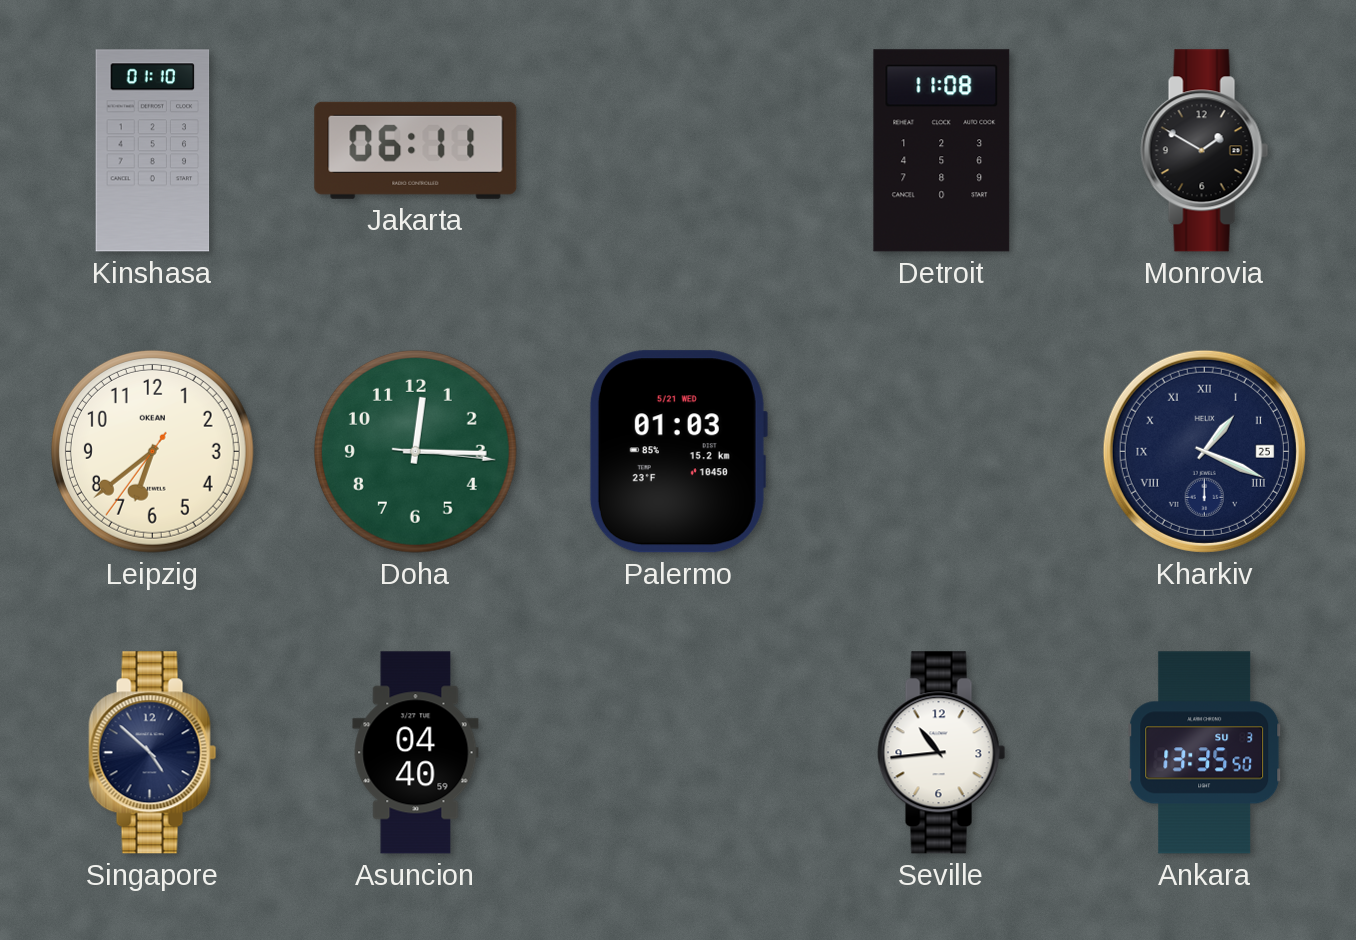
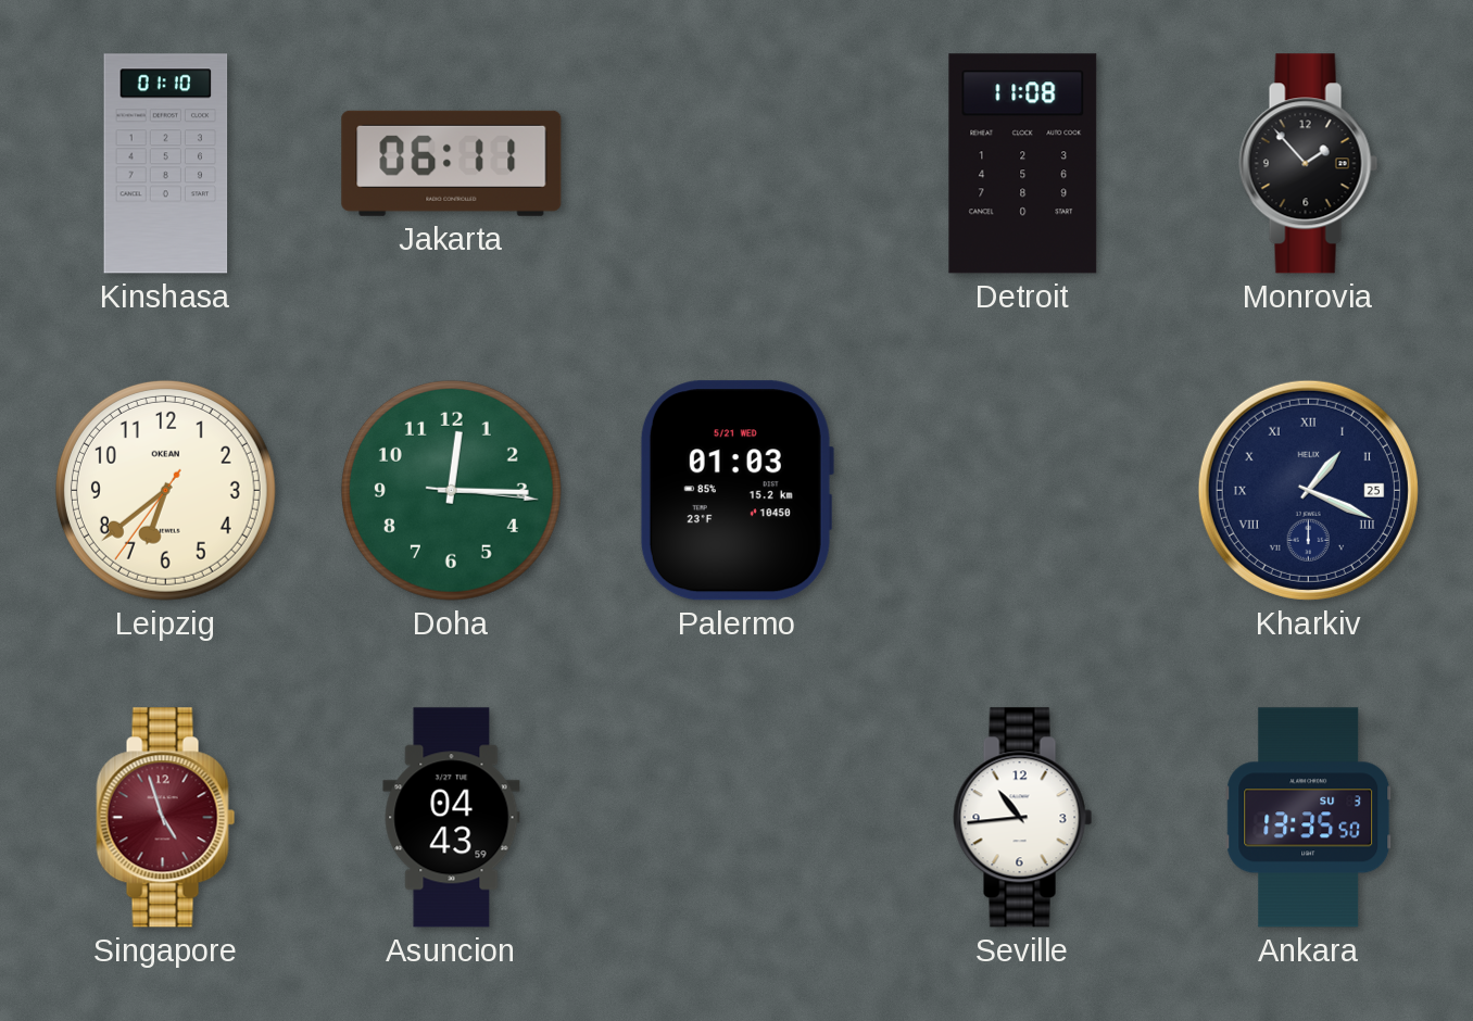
Monrovia: 1:50 -> 1:53 (1309, 164)
Singapore: 4:52 -> 4:57 (166, 818)
Singapore dial: navy -> burgundy (166, 818)
Asuncion: 04:40 -> 04:43 (452, 818)
